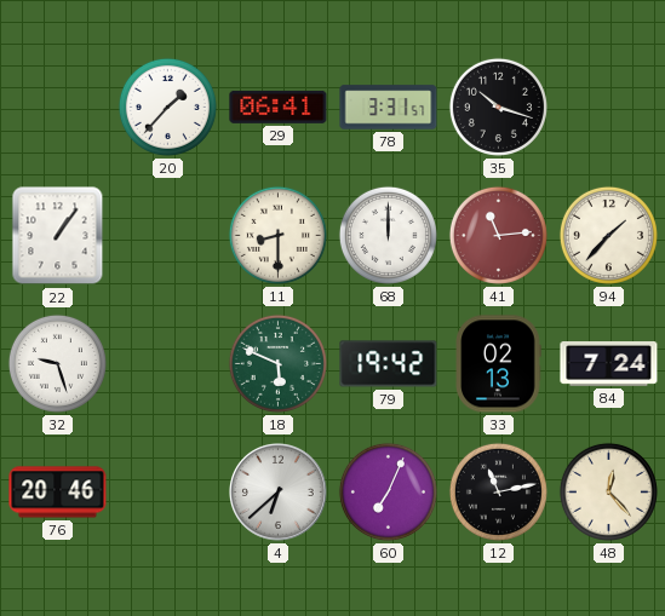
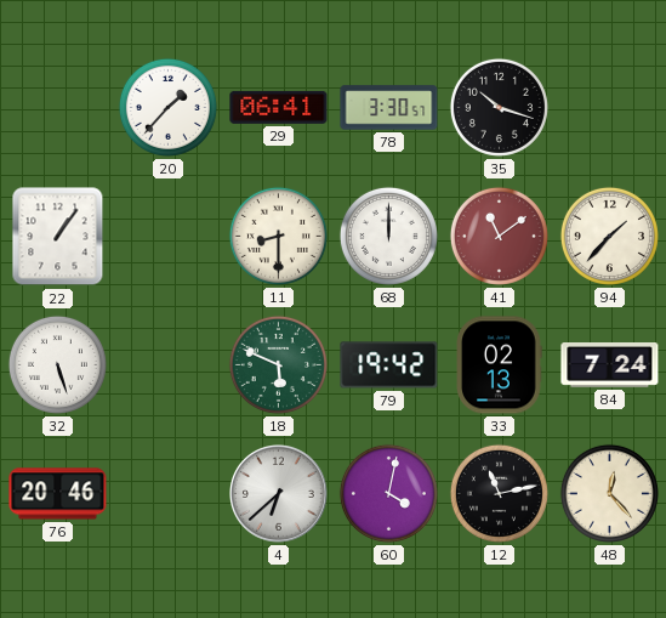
78: 3:31 -> 3:30 (389, 108)
41: 11:14 -> 11:09 (499, 236)
32: 9:27 -> 5:27 (57, 364)
60: 7:04 -> 4:02 (388, 493)
